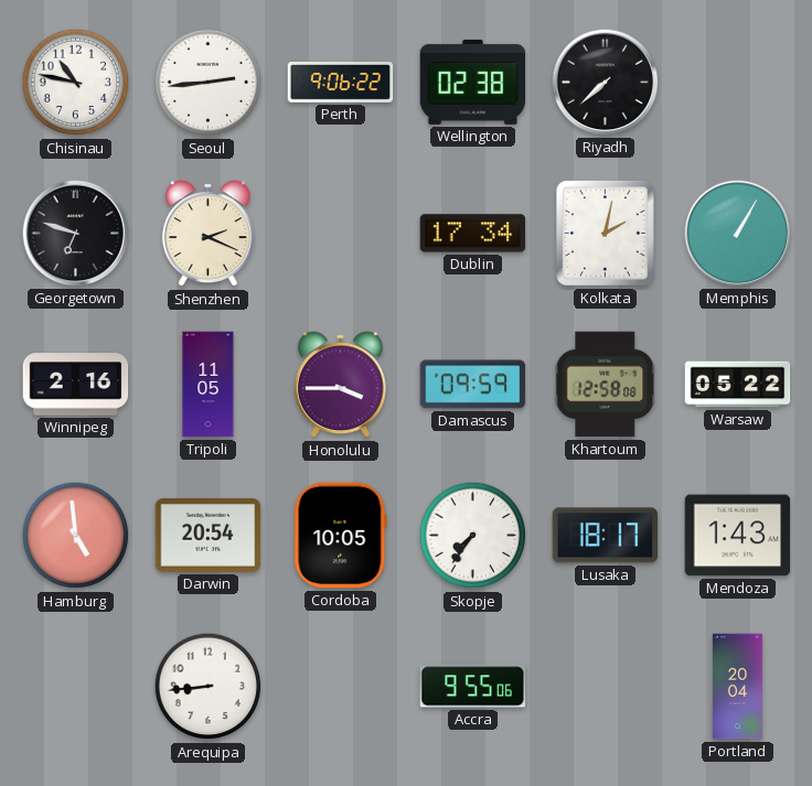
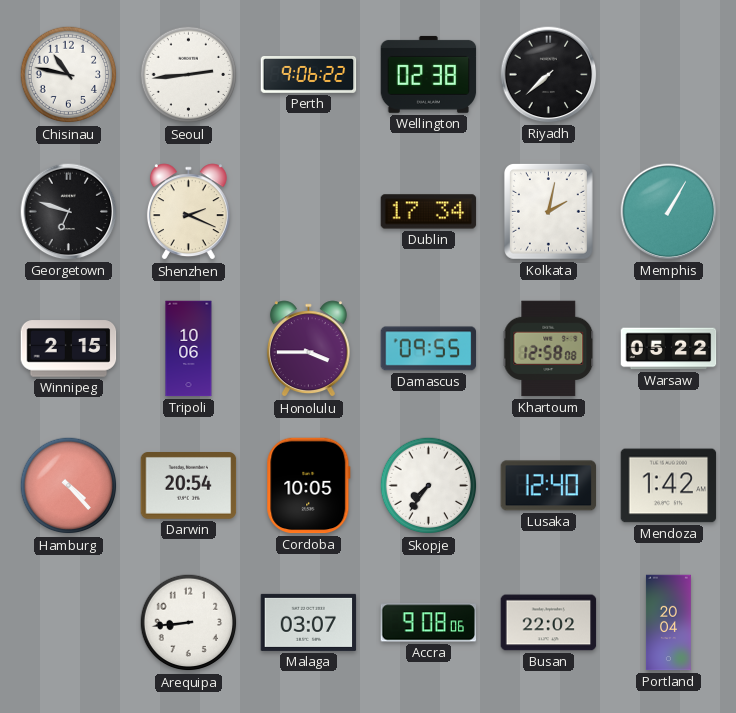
Winnipeg: 2:16 -> 2:15 (69, 349)
Tripoli: 11:05 -> 10:06 (189, 349)
Damascus: 09:59 -> 09:55 (429, 349)
Hamburg: 4:59 -> 4:23 (69, 486)
Lusaka: 18:17 -> 12:40 (549, 486)
Mendoza: 1:43 -> 1:42 (669, 486)
Malaga: none -> 03:07 (309, 622)
Accra: 9:55 -> 9:08 (429, 623)
Busan: none -> 22:02 (549, 623)
